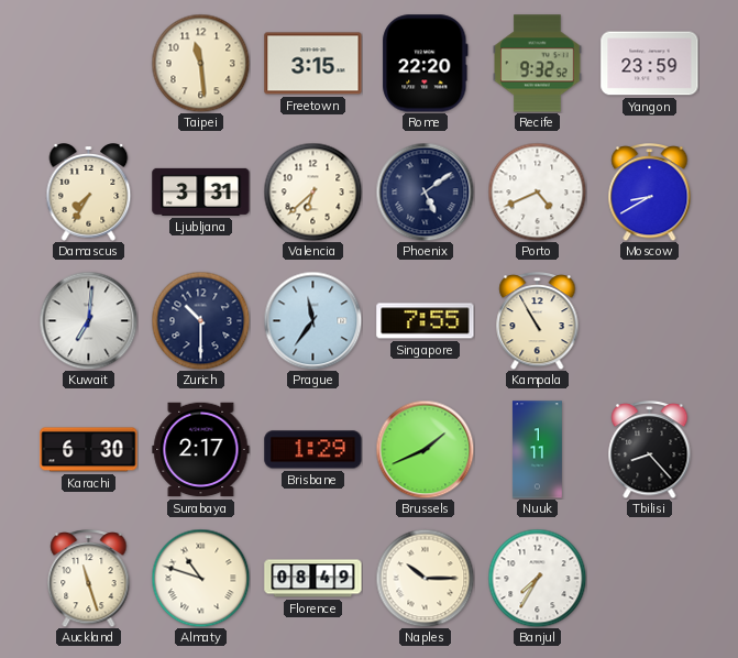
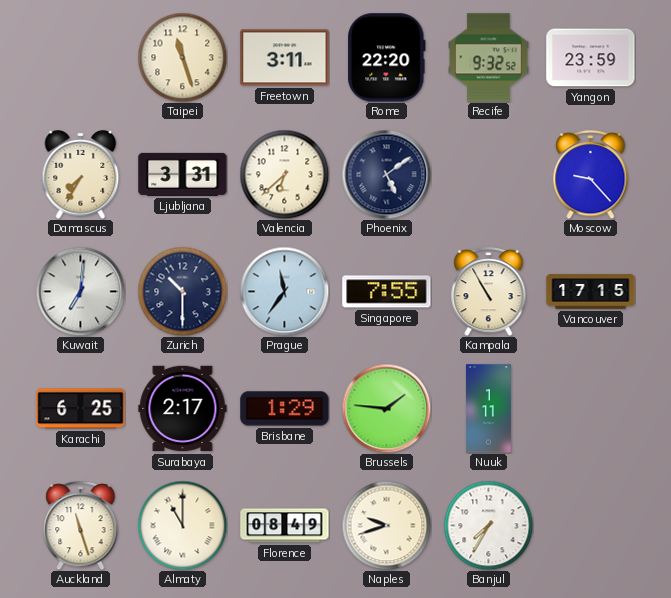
Taipei: 11:29 -> 11:27 (182, 57)
Freetown: 3:15 -> 3:11 (285, 58)
Porto: 4:41 -> none (537, 191)
Moscow: 8:40 -> 9:23 (591, 175)
Vancouver: none -> 17:15 (591, 292)
Karachi: 6:30 -> 6:25 (81, 409)
Brussels: 1:41 -> 1:46 (386, 408)
Tbilisi: 8:23 -> none (650, 450)
Almaty: 10:48 -> 11:00 (182, 525)
Naples: 10:15 -> 9:42 (386, 525)
